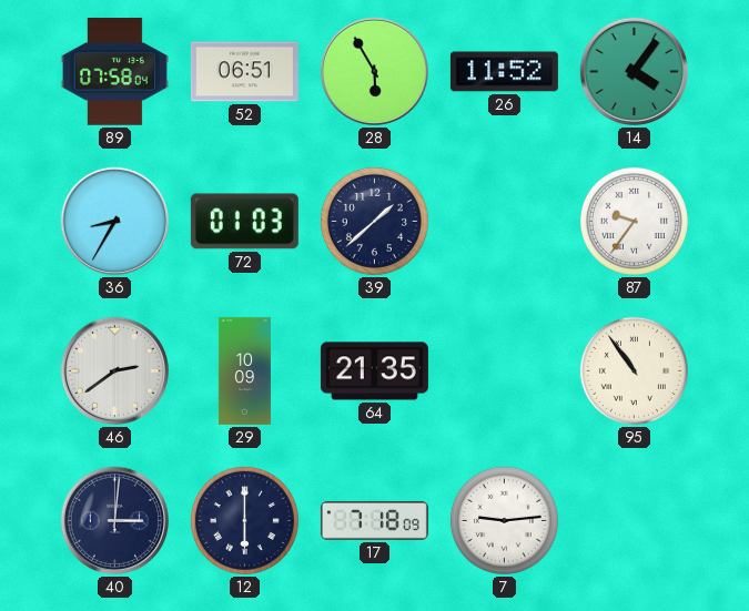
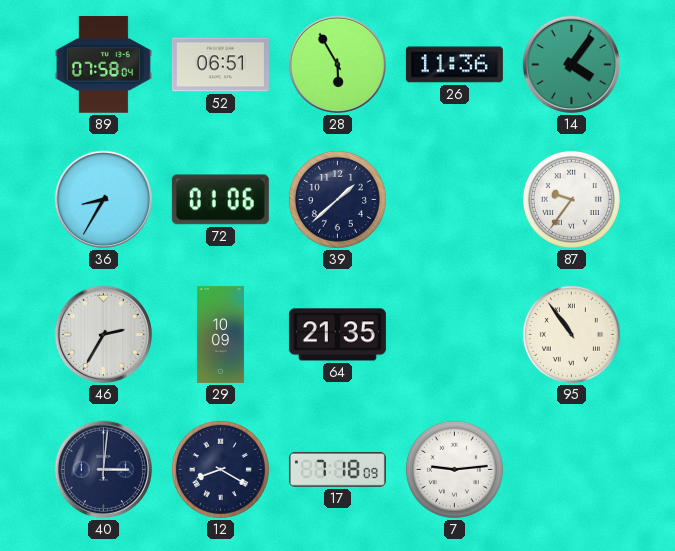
26: 11:52 -> 11:36 (454, 65)
72: 01:03 -> 01:06 (220, 200)
46: 2:39 -> 2:35 (103, 334)
12: 6:00 -> 8:20 (220, 469)
